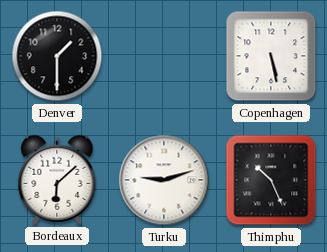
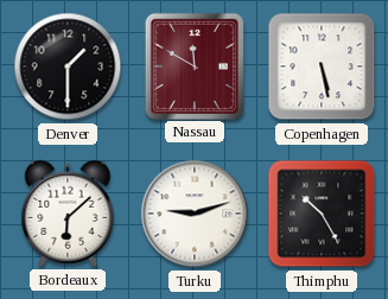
Nassau: none -> 11:50 (193, 65)
Thimphu: 10:26 -> 10:25 (322, 214)
